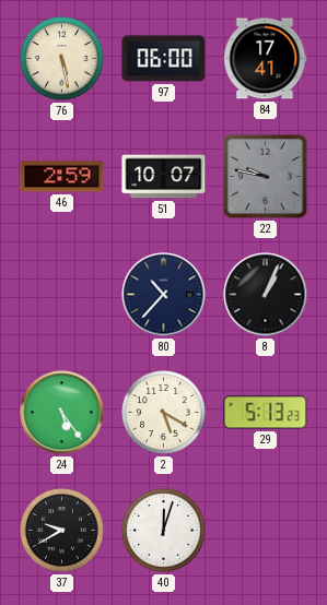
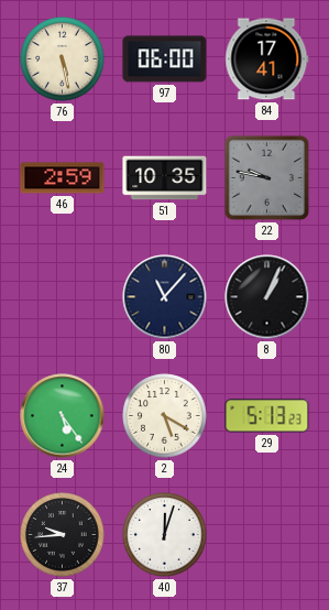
51: 10:07 -> 10:35 (165, 178)
80: 10:37 -> 11:07 (165, 297)
37: 9:40 -> 9:44 (63, 535)
